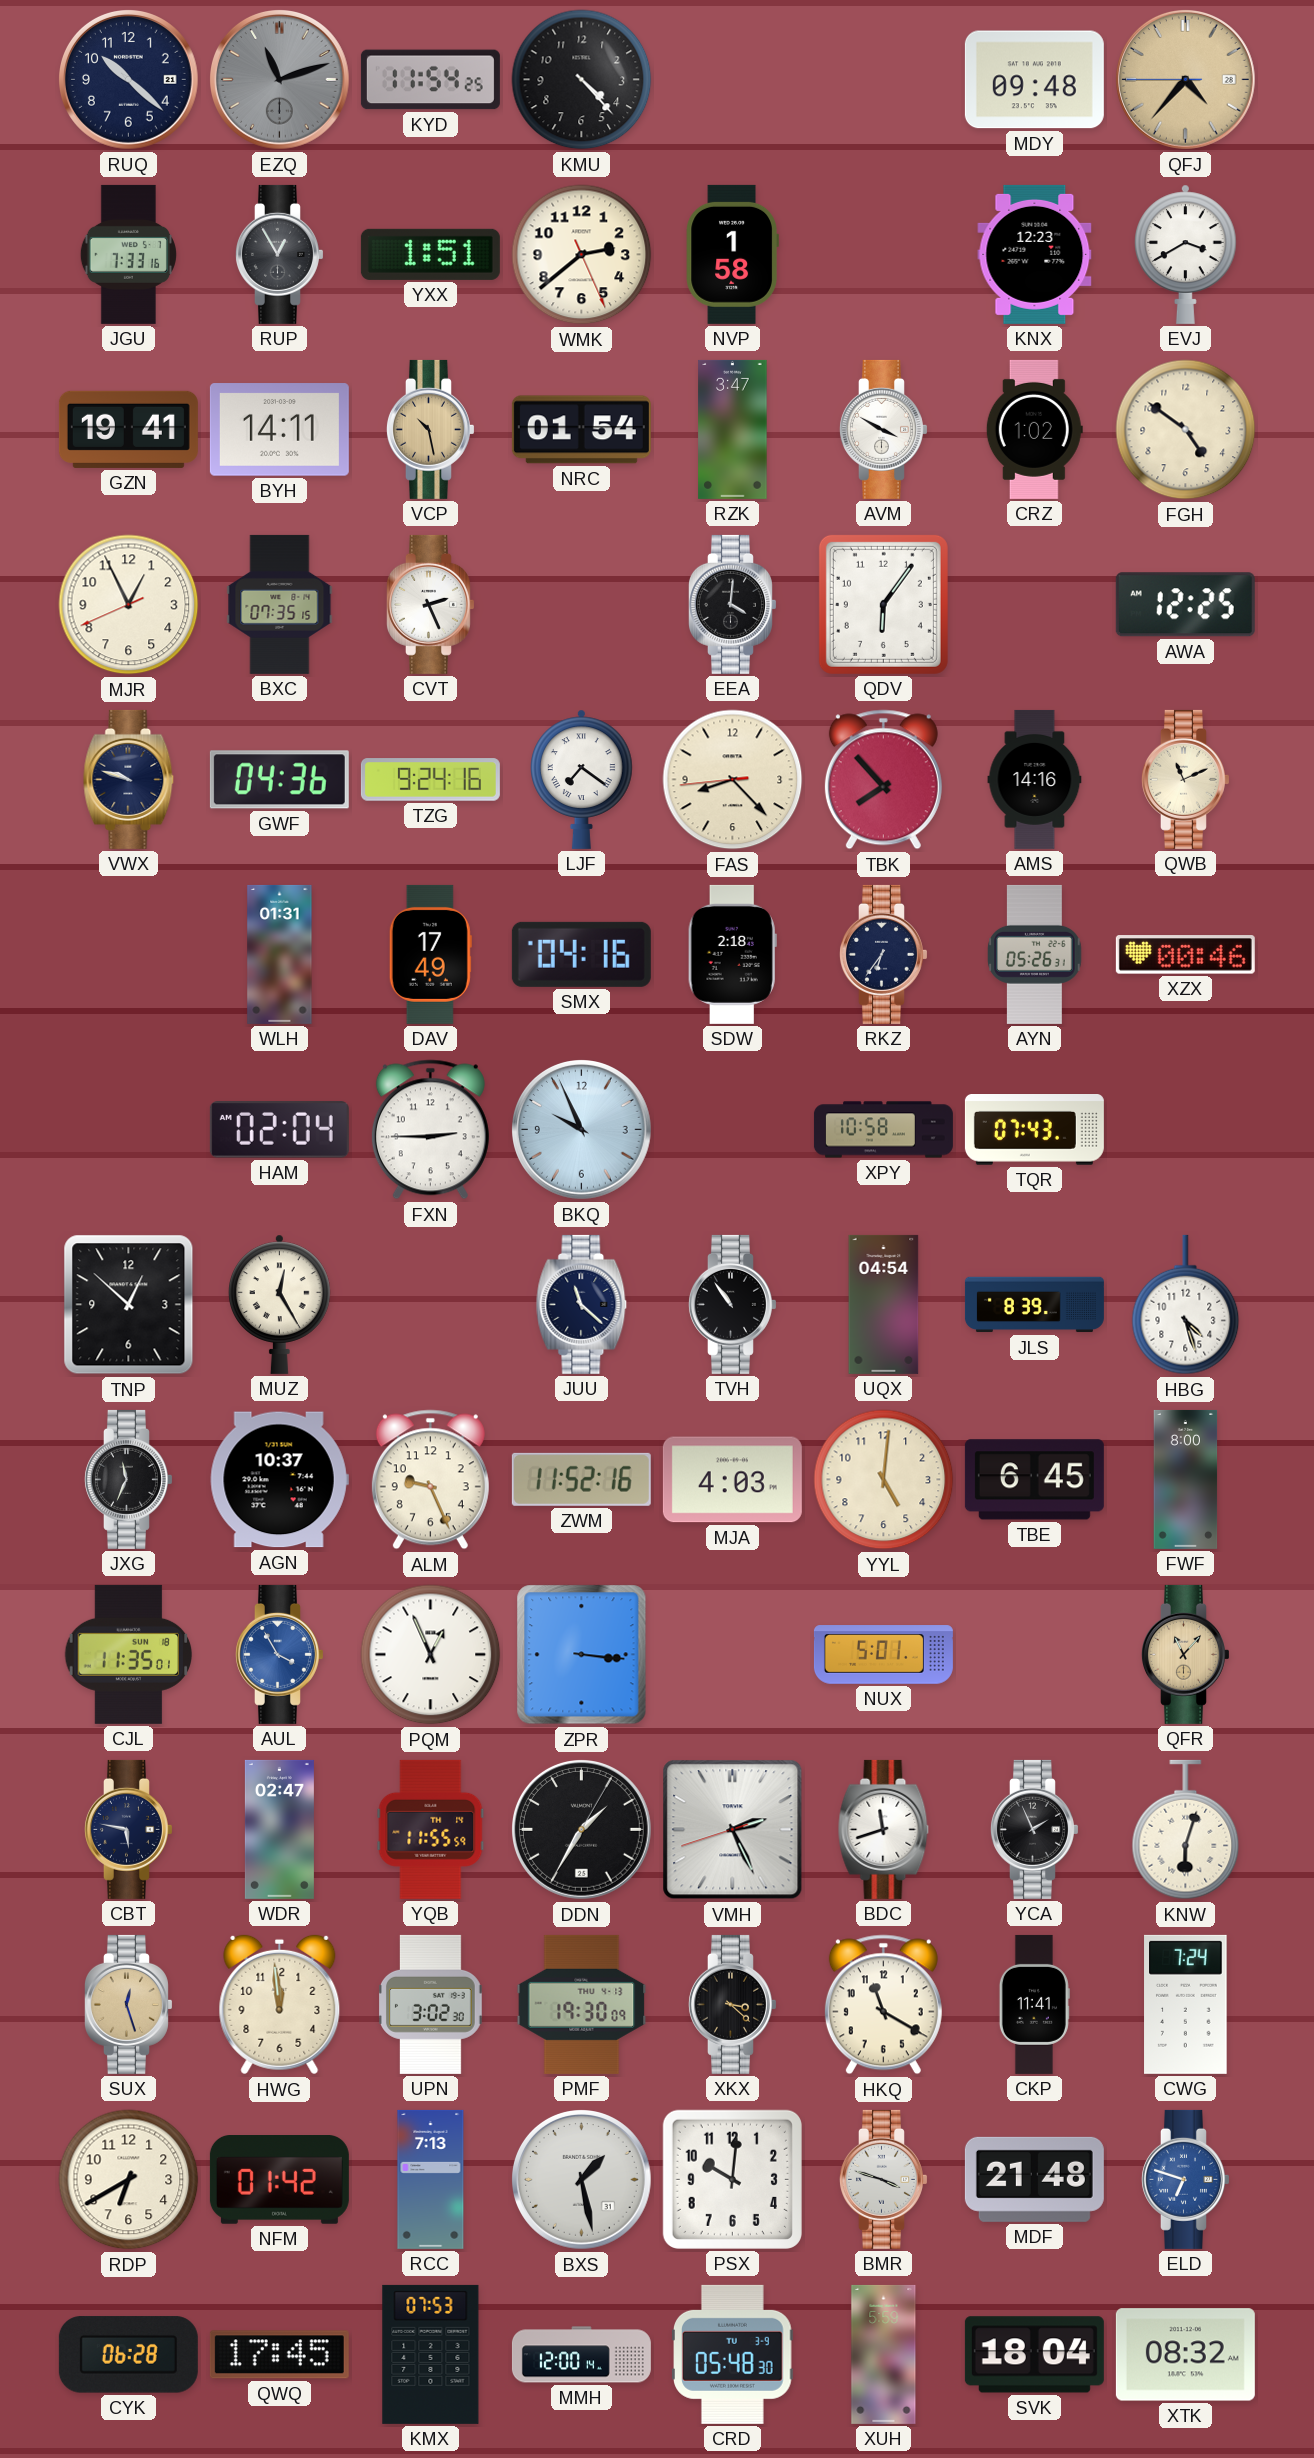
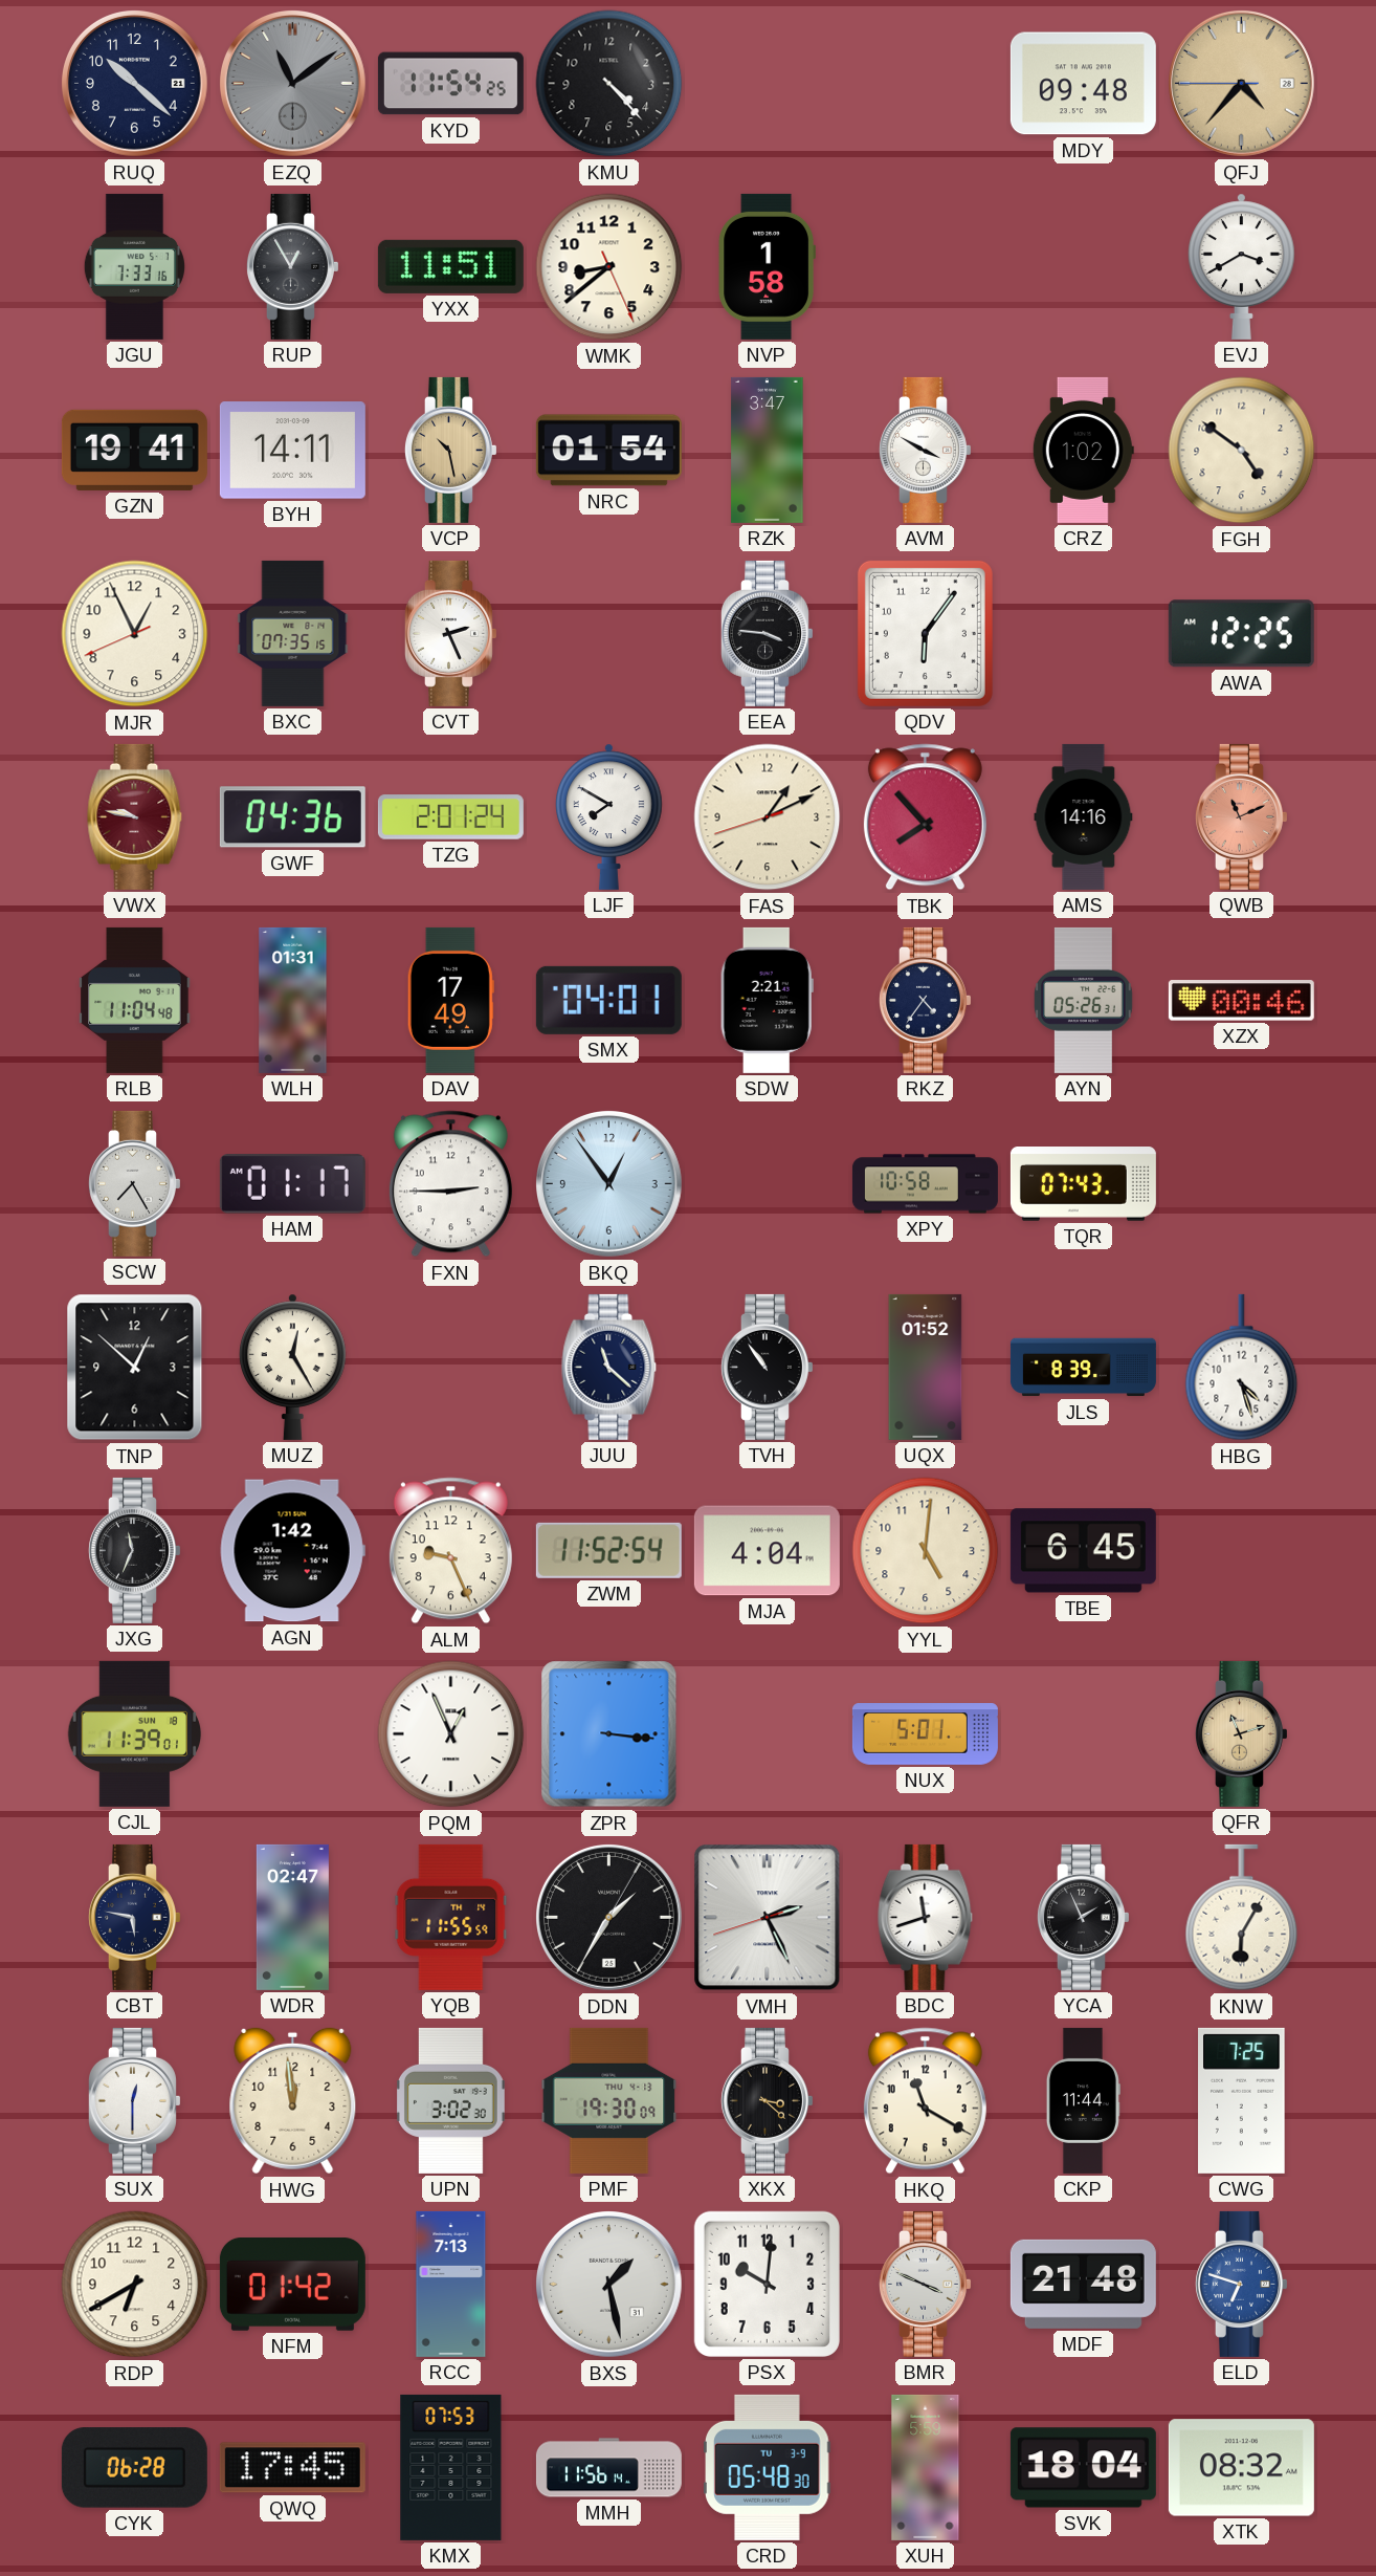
EZQ: 11:12 -> 11:09 (293, 84)
YXX: 1:51 -> 11:51 (450, 266)
WMK: 2:38 -> 8:38 (609, 267)
KNX: 12:23 -> none (1035, 254)
EEA: 4:01 -> 3:46 (767, 633)
VWX: 9:48 -> 9:47 (135, 816)
VWX dial: navy -> burgundy (135, 816)
TZG: 9:24 -> 2:01 (450, 817)
LJF: 7:21 -> 7:50 (609, 816)
FAS: 8:22 -> 1:10 (768, 817)
QWB dial: cream -> salmon (1241, 816)
RLB: none -> 11:04 (135, 1000)
SMX: 04:16 -> 04:01 (608, 1000)
SDW: 2:18 -> 2:21 (767, 1000)
RKZ: 6:36 -> 4:36 (925, 1000)
SCW: none -> 7:25 (134, 1183)
HAM: 02:04 -> 01:17 (292, 1184)
BKQ: 9:56 -> 12:54 (609, 1184)
UQX: 04:54 -> 01:52 (926, 1367)
AGN: 10:37 -> 1:42 (292, 1551)
ZWM: 11:52:16 -> 11:52:54 (608, 1550)
MJA: 4:03 -> 4:04 (767, 1551)
FWF: 8:00 -> none (1186, 1479)
CJL: 11:35 -> 11:39 (135, 1733)
AUL: 3:55 -> none (279, 1654)
QFR: 11:07 -> 11:12 (1241, 1733)
KNW: 6:03 -> 6:05 (1242, 1918)
SUX: 12:27 -> 12:30 (134, 2100)
SUX dial: champagne -> white (134, 2100)
CKP: 11:41 -> 11:44 (1083, 2100)
CWG: 7:24 -> 7:25 (1242, 2100)
BMR: 3:48 -> 3:49 (925, 2284)
MMH: 12:00 -> 11:56 (608, 2468)
